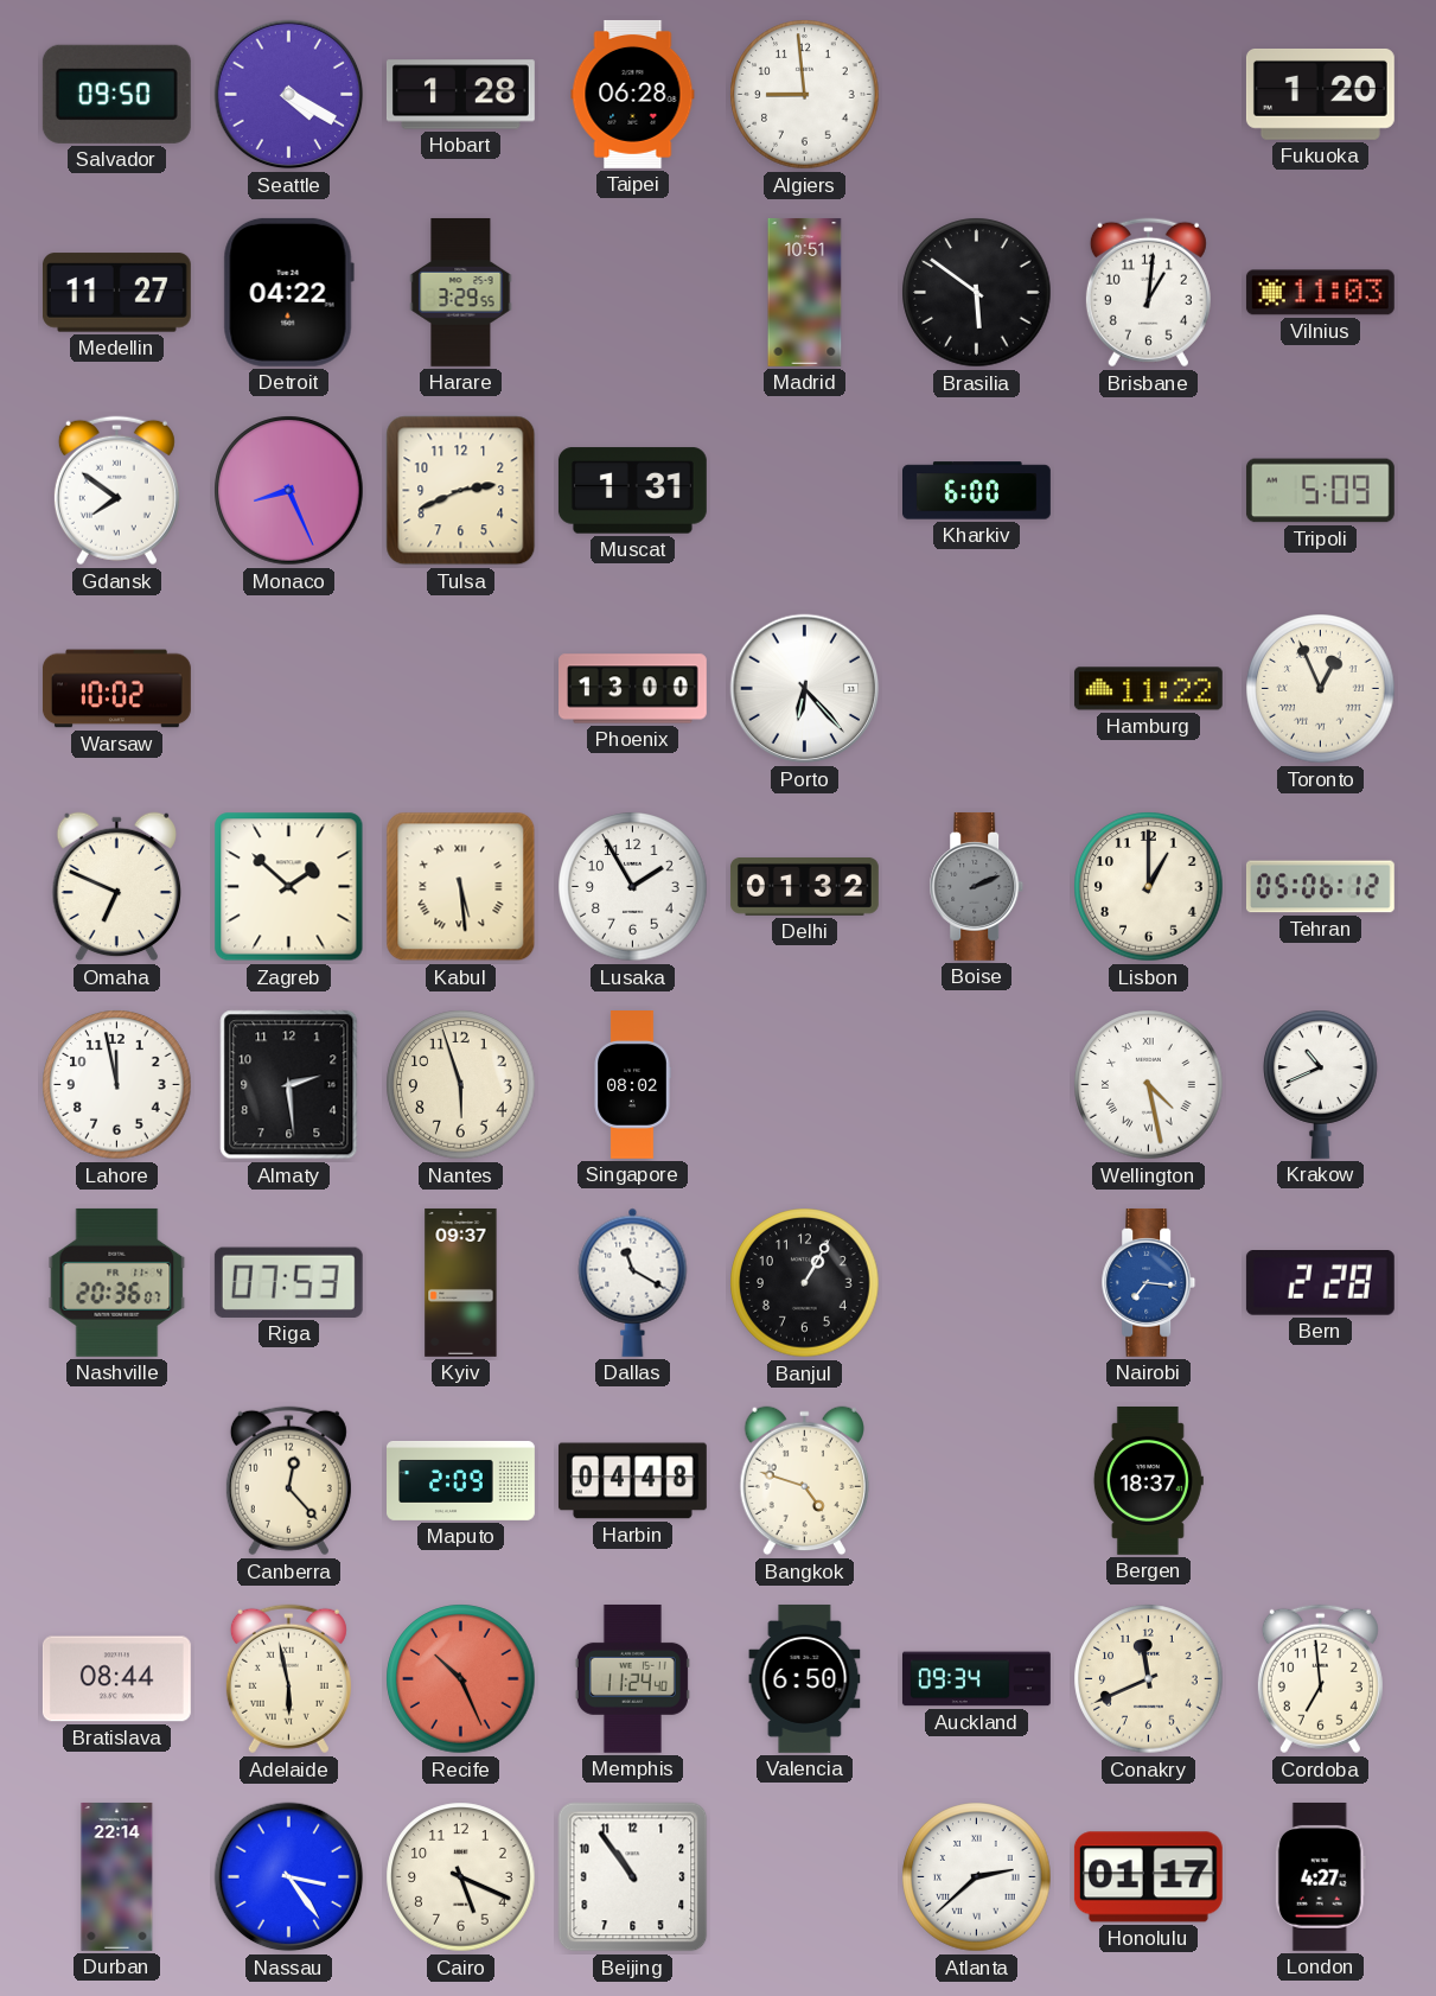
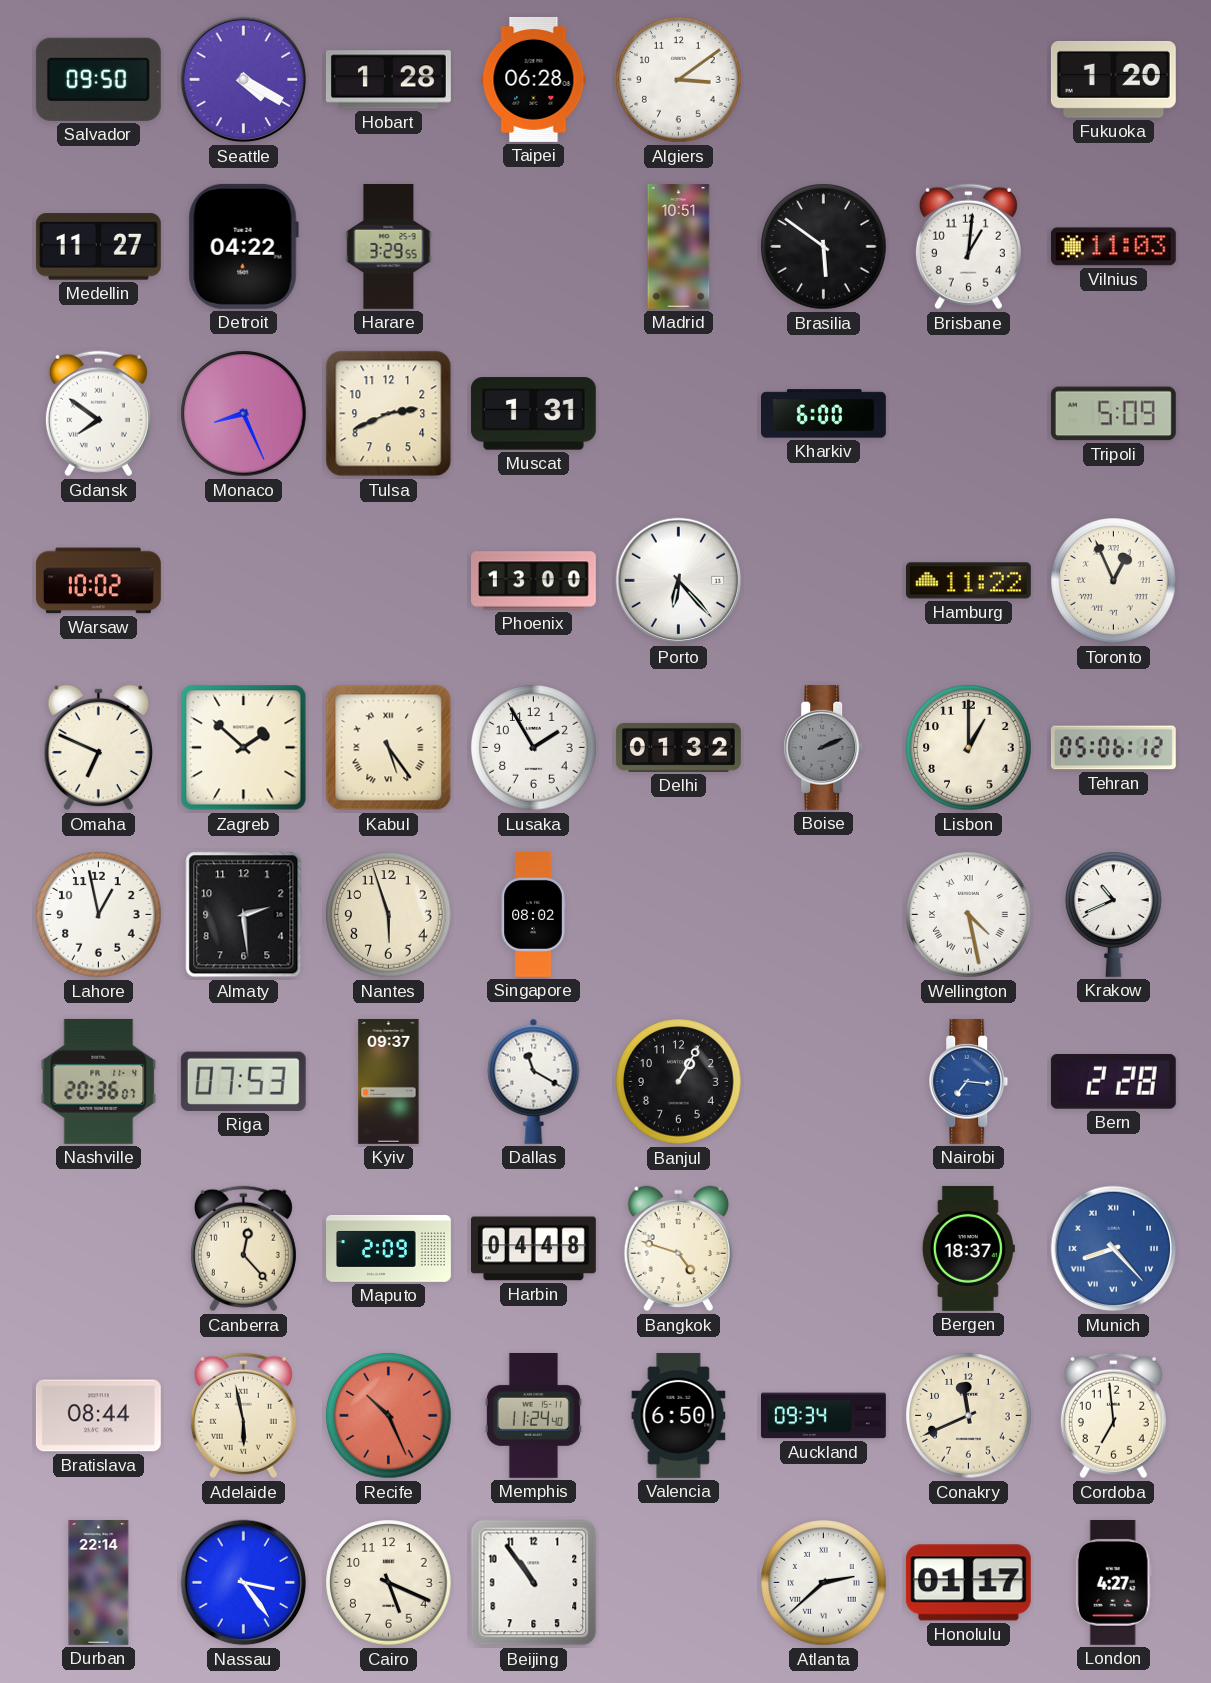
Algiers: 8:59 -> 3:09 (679, 80)
Kabul: 5:29 -> 5:24 (389, 748)
Lahore: 11:58 -> 12:58 (99, 915)
Munich: none -> 8:23 (1114, 1249)
